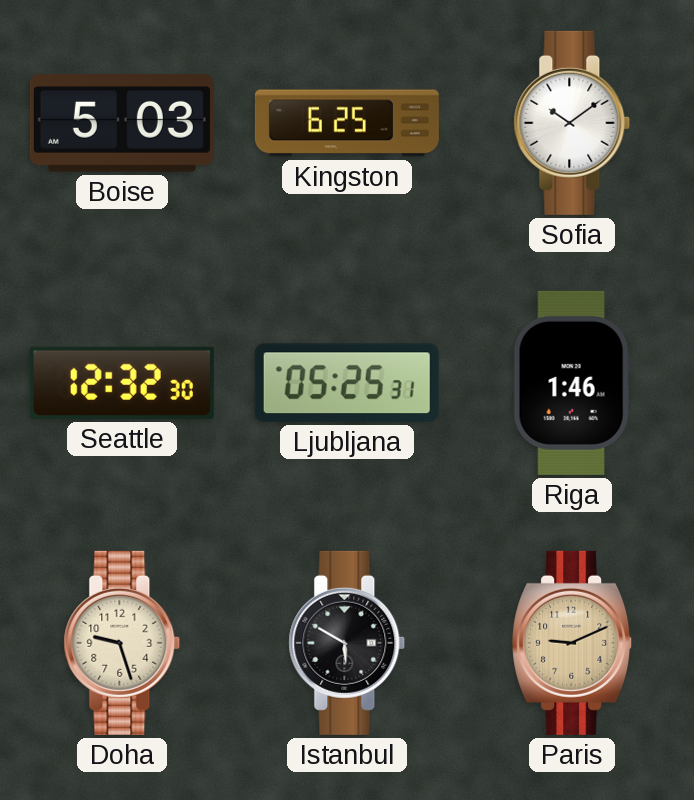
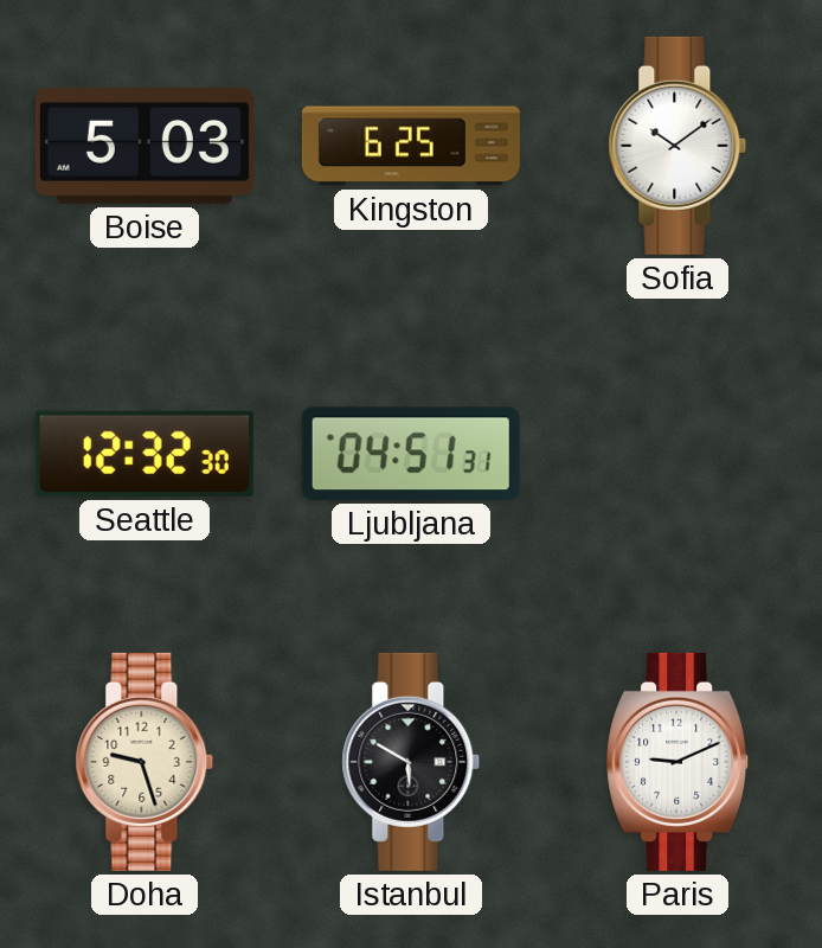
Ljubljana: 05:25 -> 04:51 (411, 454)
Riga: 1:46 -> none (572, 383)
Paris dial: champagne -> white (679, 762)
